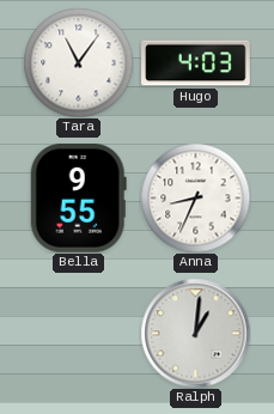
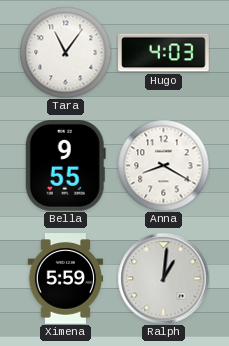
Anna: 8:34 -> 8:20 (163, 165)
Ximena: none -> 5:59 (66, 279)
